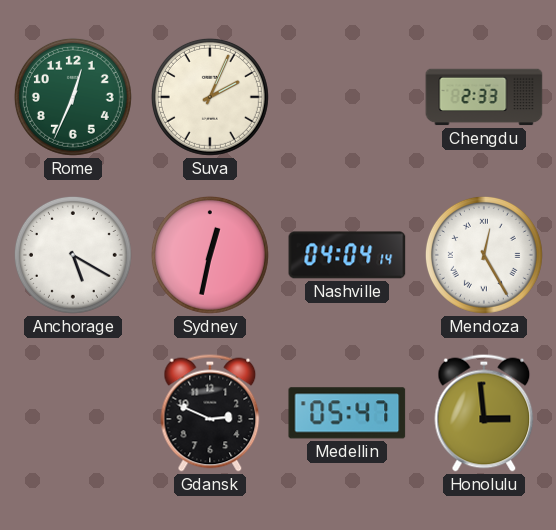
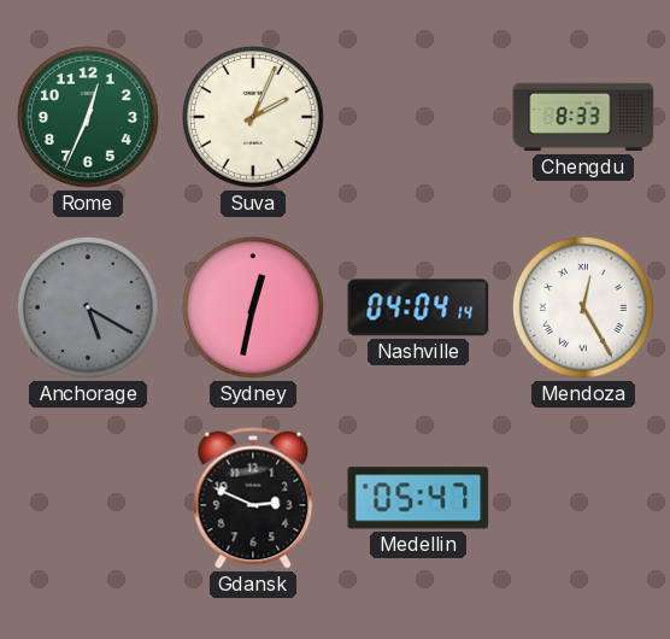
Chengdu: 2:33 -> 8:33 (583, 117)
Anchorage dial: white -> grey (88, 307)
Honolulu: 2:59 -> none (484, 413)
